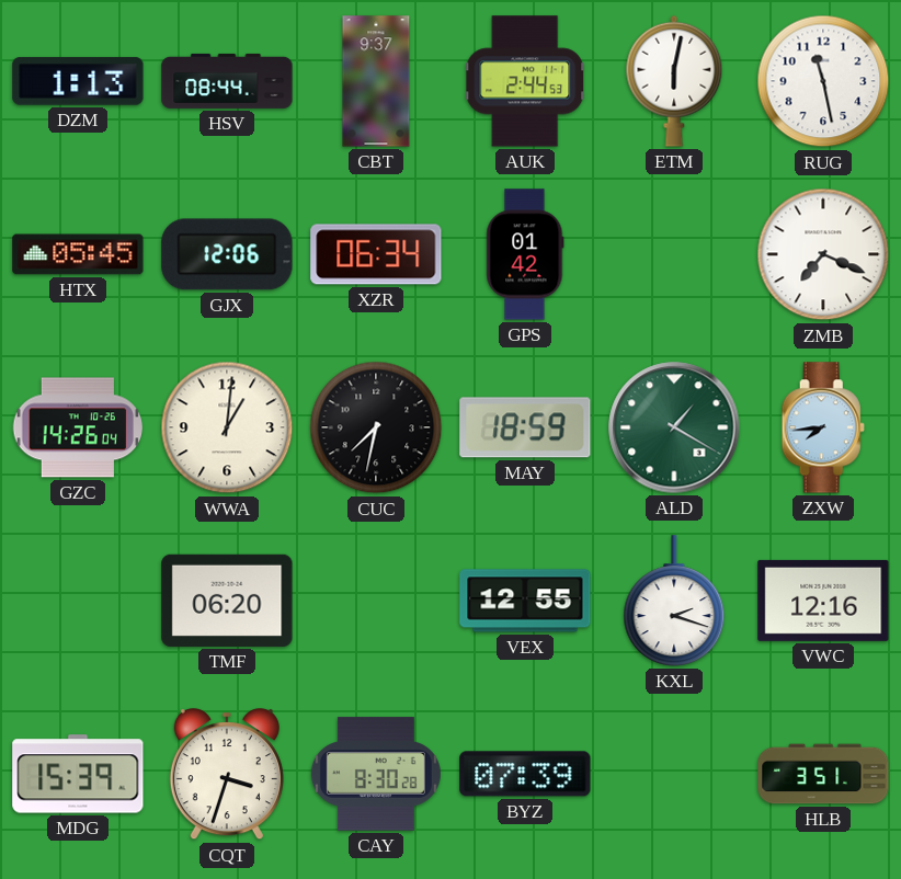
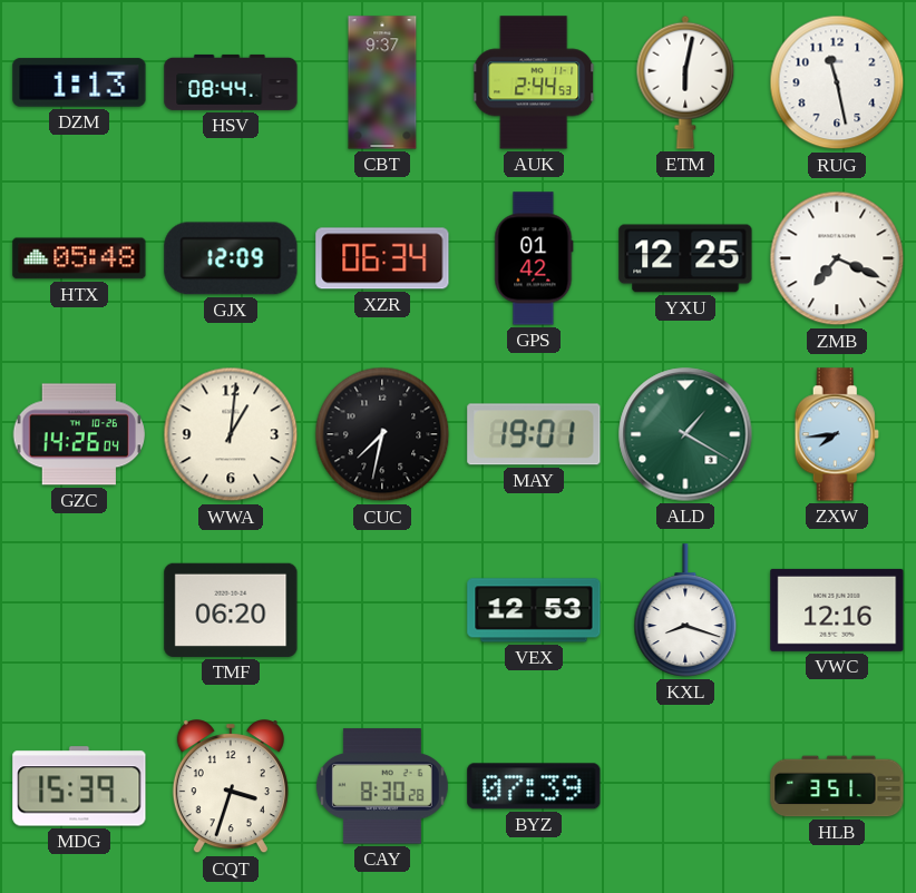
HTX: 05:45 -> 05:48 (79, 258)
GJX: 12:06 -> 12:09 (231, 258)
YXU: none -> 12:25 (685, 258)
MAY: 18:59 -> 19:01 (534, 434)
VEX: 12:55 -> 12:53 (534, 610)
KXL: 2:18 -> 8:18 (685, 610)
